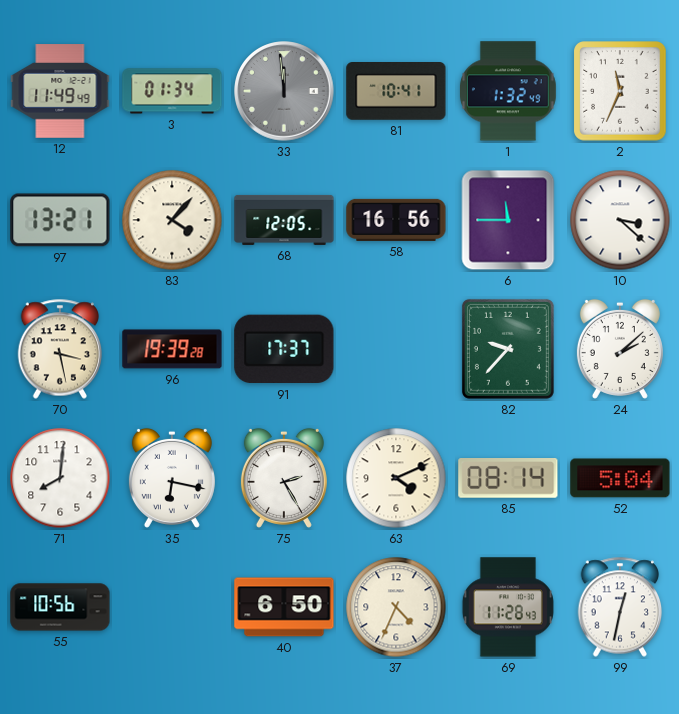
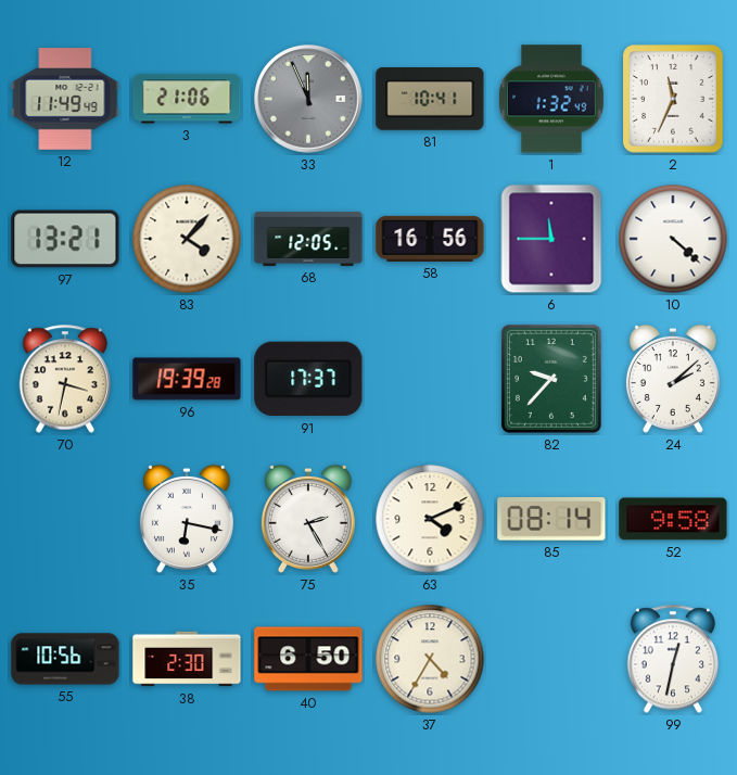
3: 01:34 -> 21:06 (187, 99)
33: 11:59 -> 11:56 (308, 99)
10: 3:22 -> 4:22 (673, 239)
70: 3:28 -> 3:32 (65, 379)
71: 8:01 -> none (60, 478)
52: 5:04 -> 9:58 (673, 519)
38: none -> 2:30 (187, 659)
37: 4:34 -> 4:35 (430, 659)
69: 11:28 -> none (508, 607)
